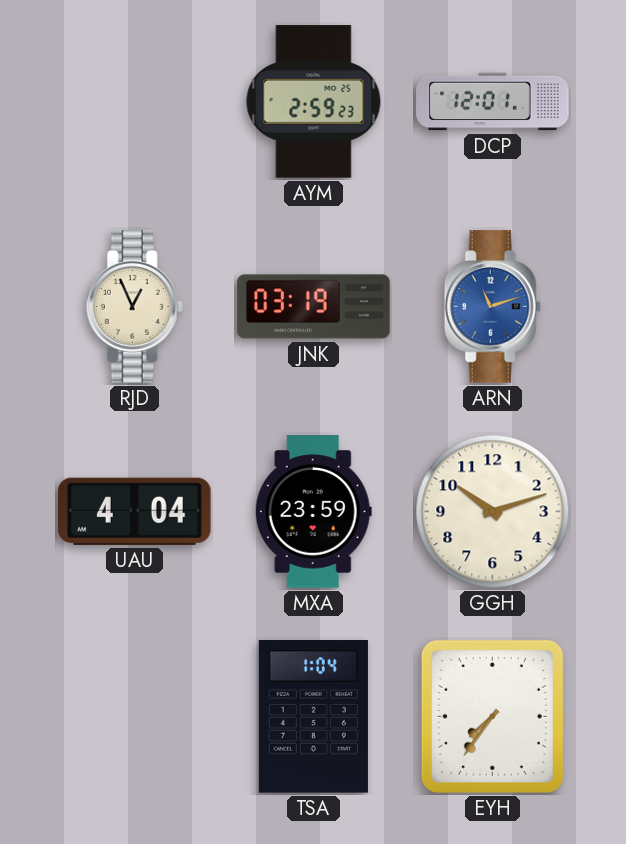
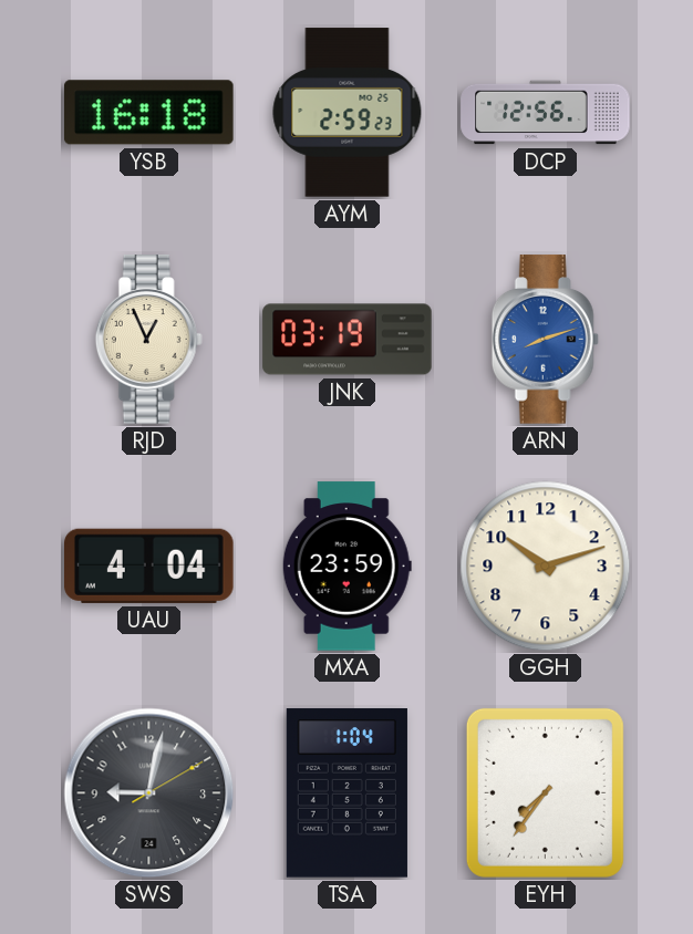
YSB: none -> 16:18 (149, 113)
DCP: 12:01 -> 12:56 (546, 113)
ARN: 11:12 -> 8:12 (545, 340)
SWS: none -> 9:02 (149, 793)
